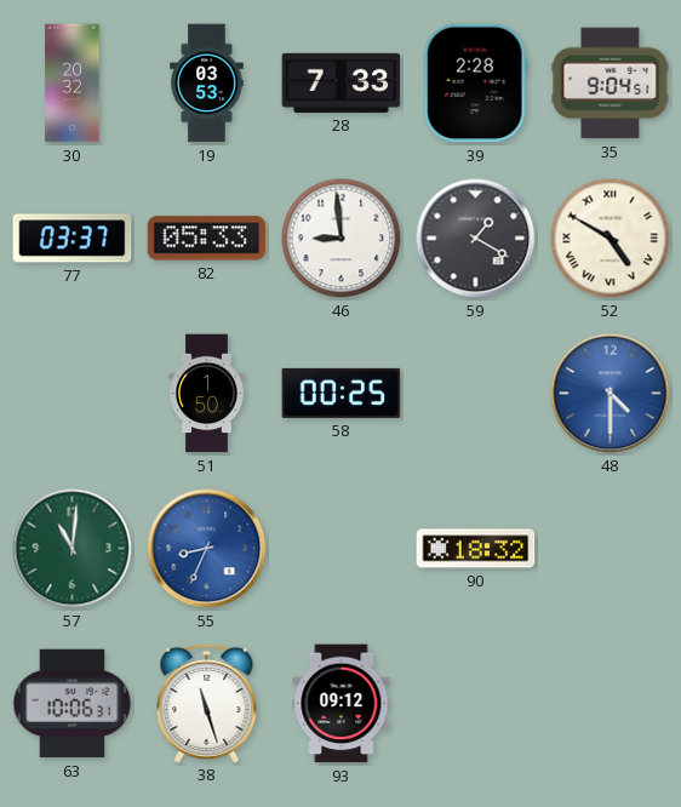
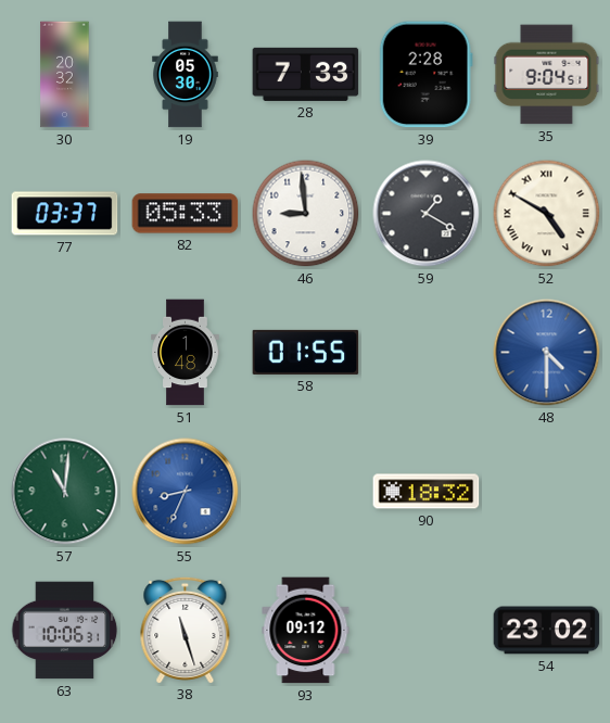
19: 03:53 -> 05:30 (186, 75)
51: 1:50 -> 1:48 (186, 353)
58: 00:25 -> 01:55 (306, 352)
54: none -> 23:02 (547, 631)
